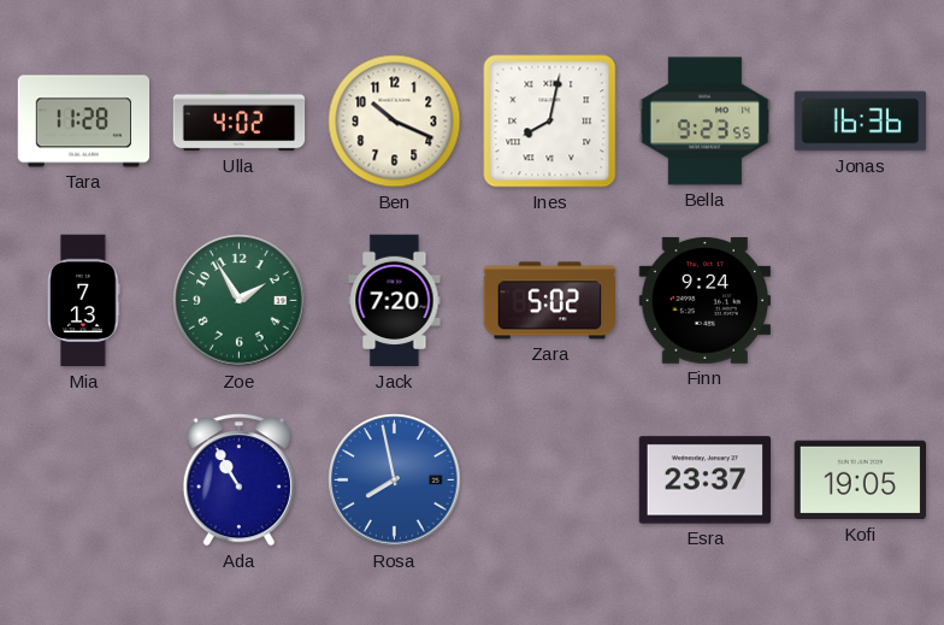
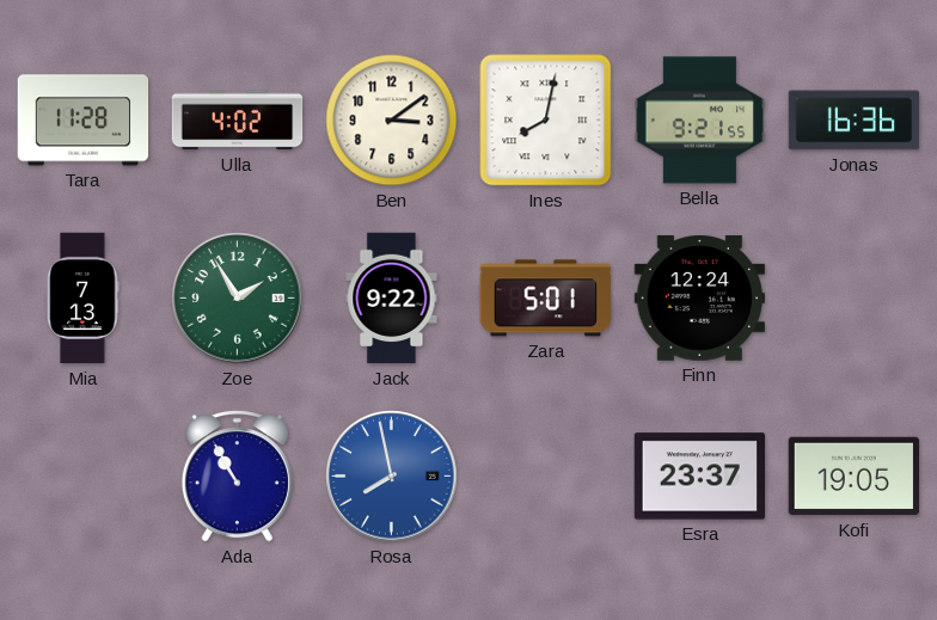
Ben: 10:19 -> 3:09 (392, 121)
Bella: 9:23 -> 9:21 (700, 121)
Jack: 7:20 -> 9:22 (392, 299)
Zara: 5:02 -> 5:01 (545, 299)
Finn: 9:24 -> 12:24 (699, 299)
